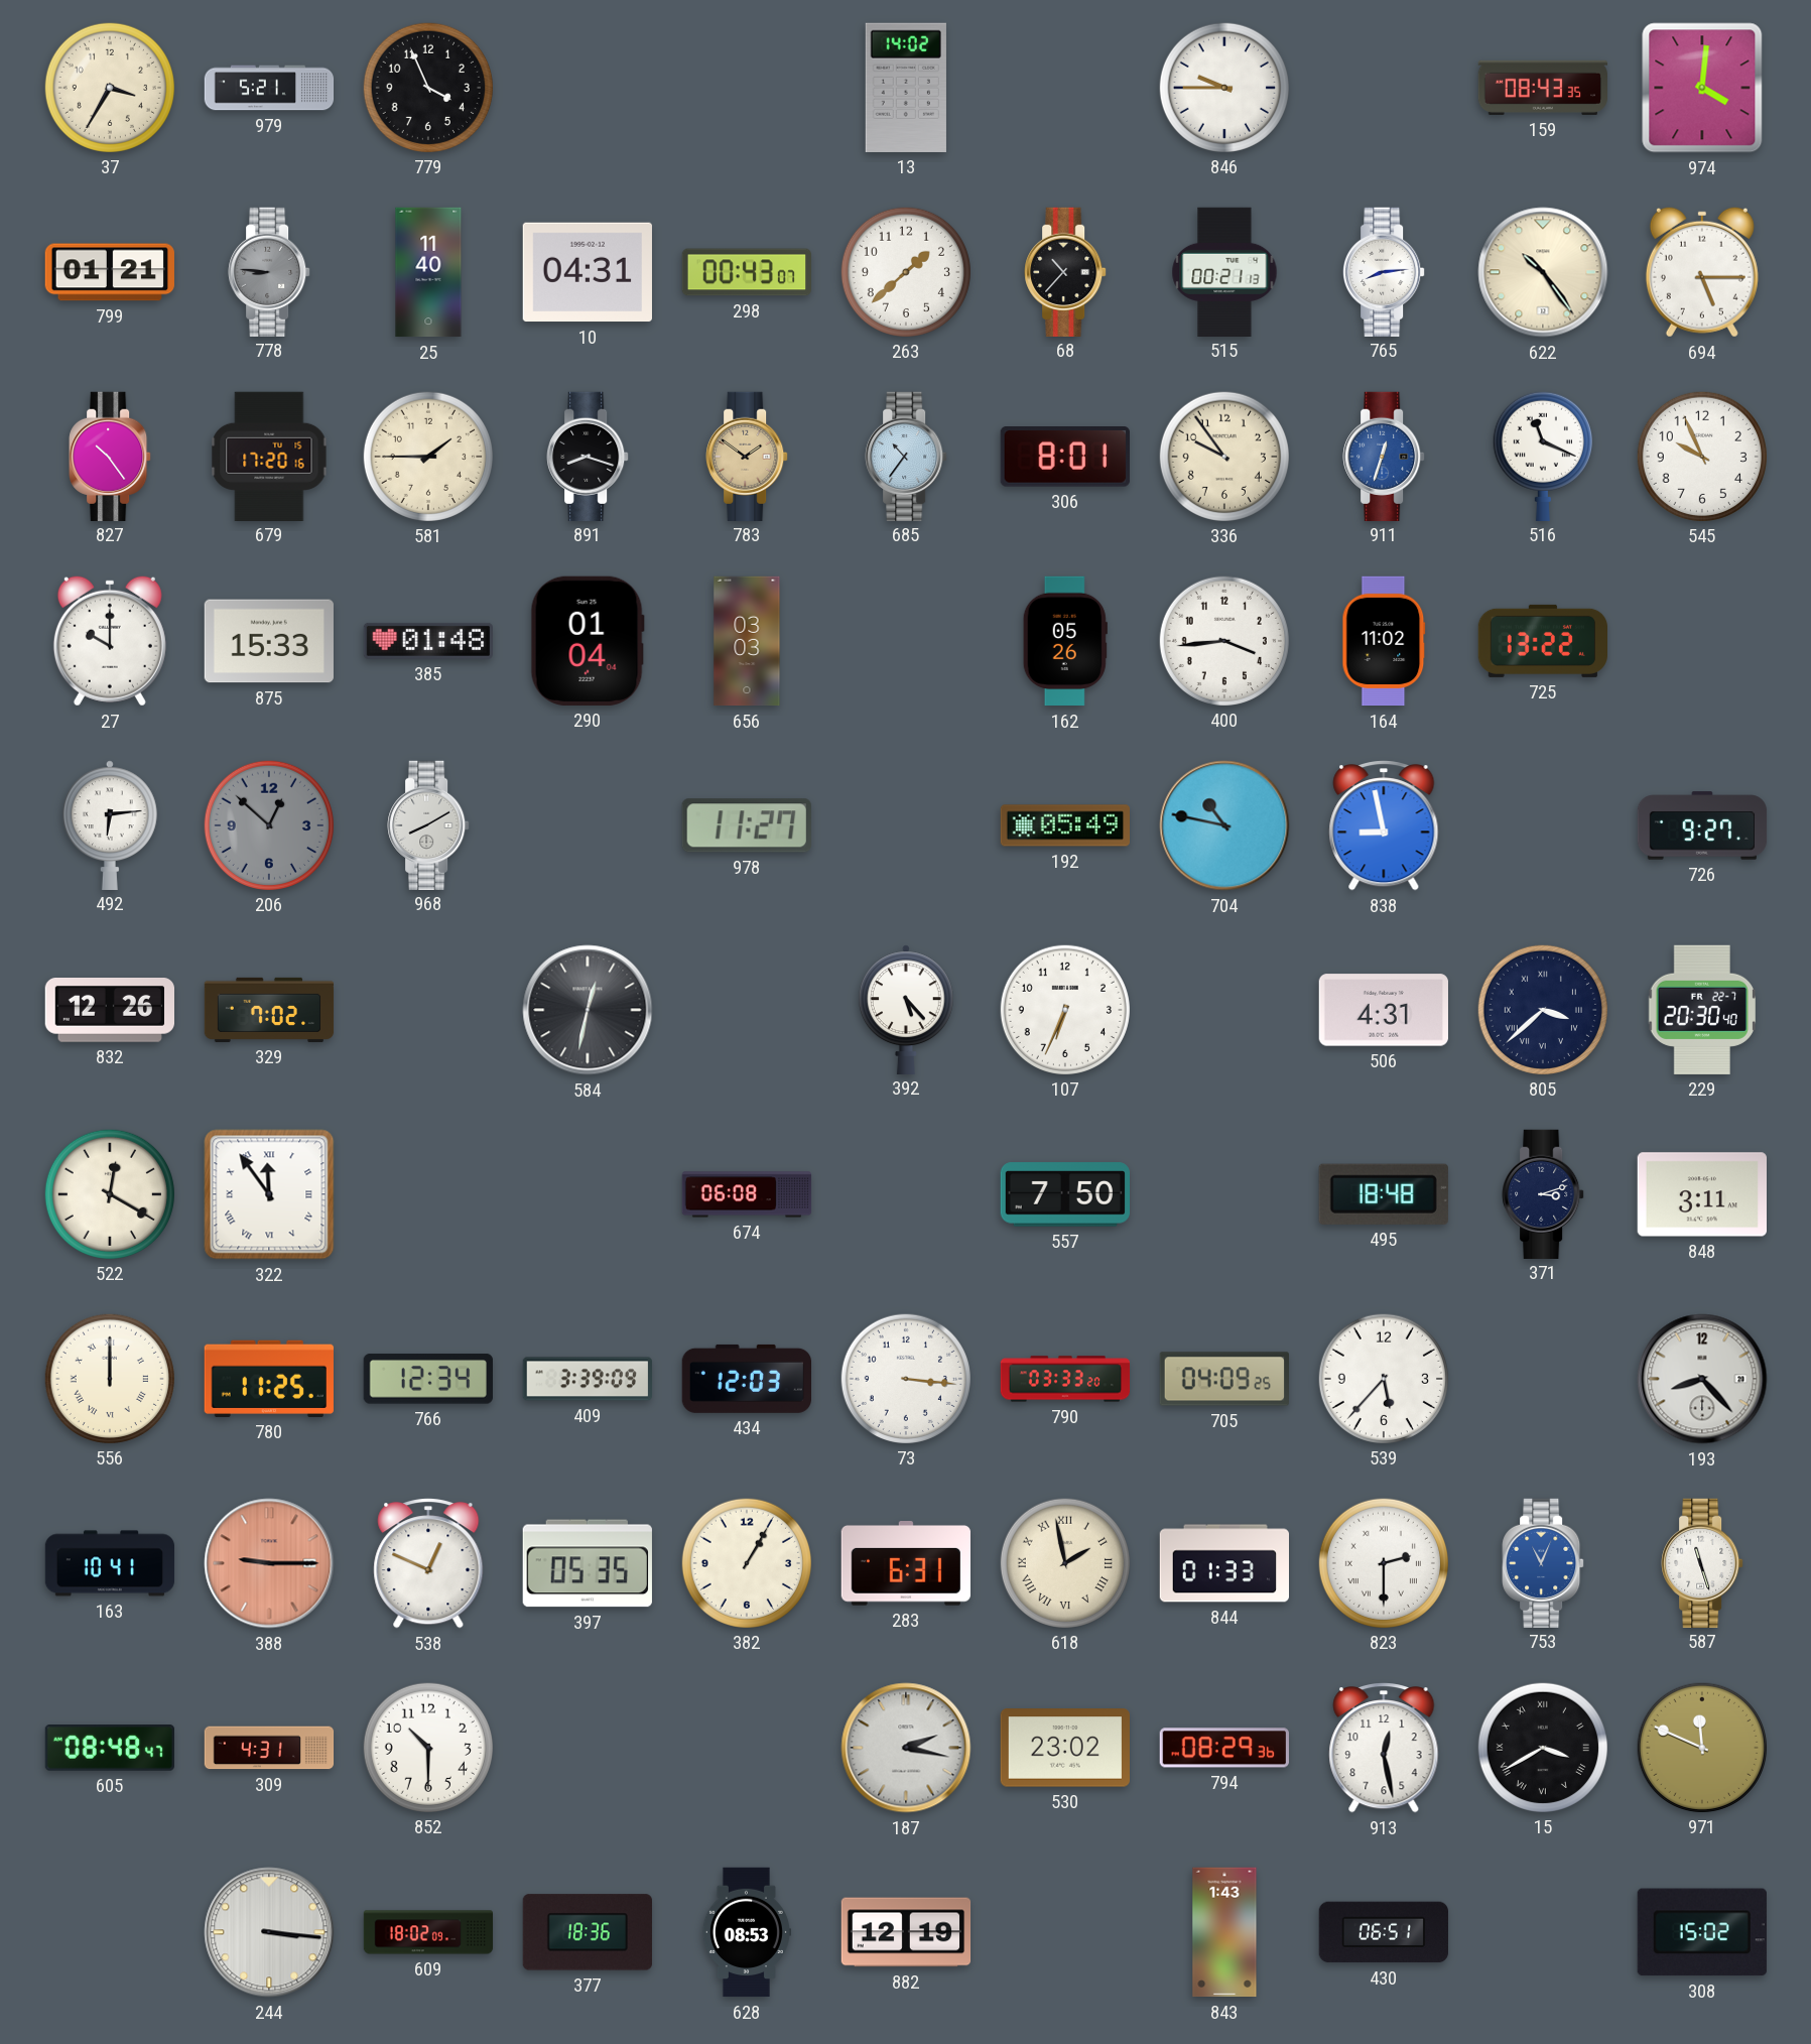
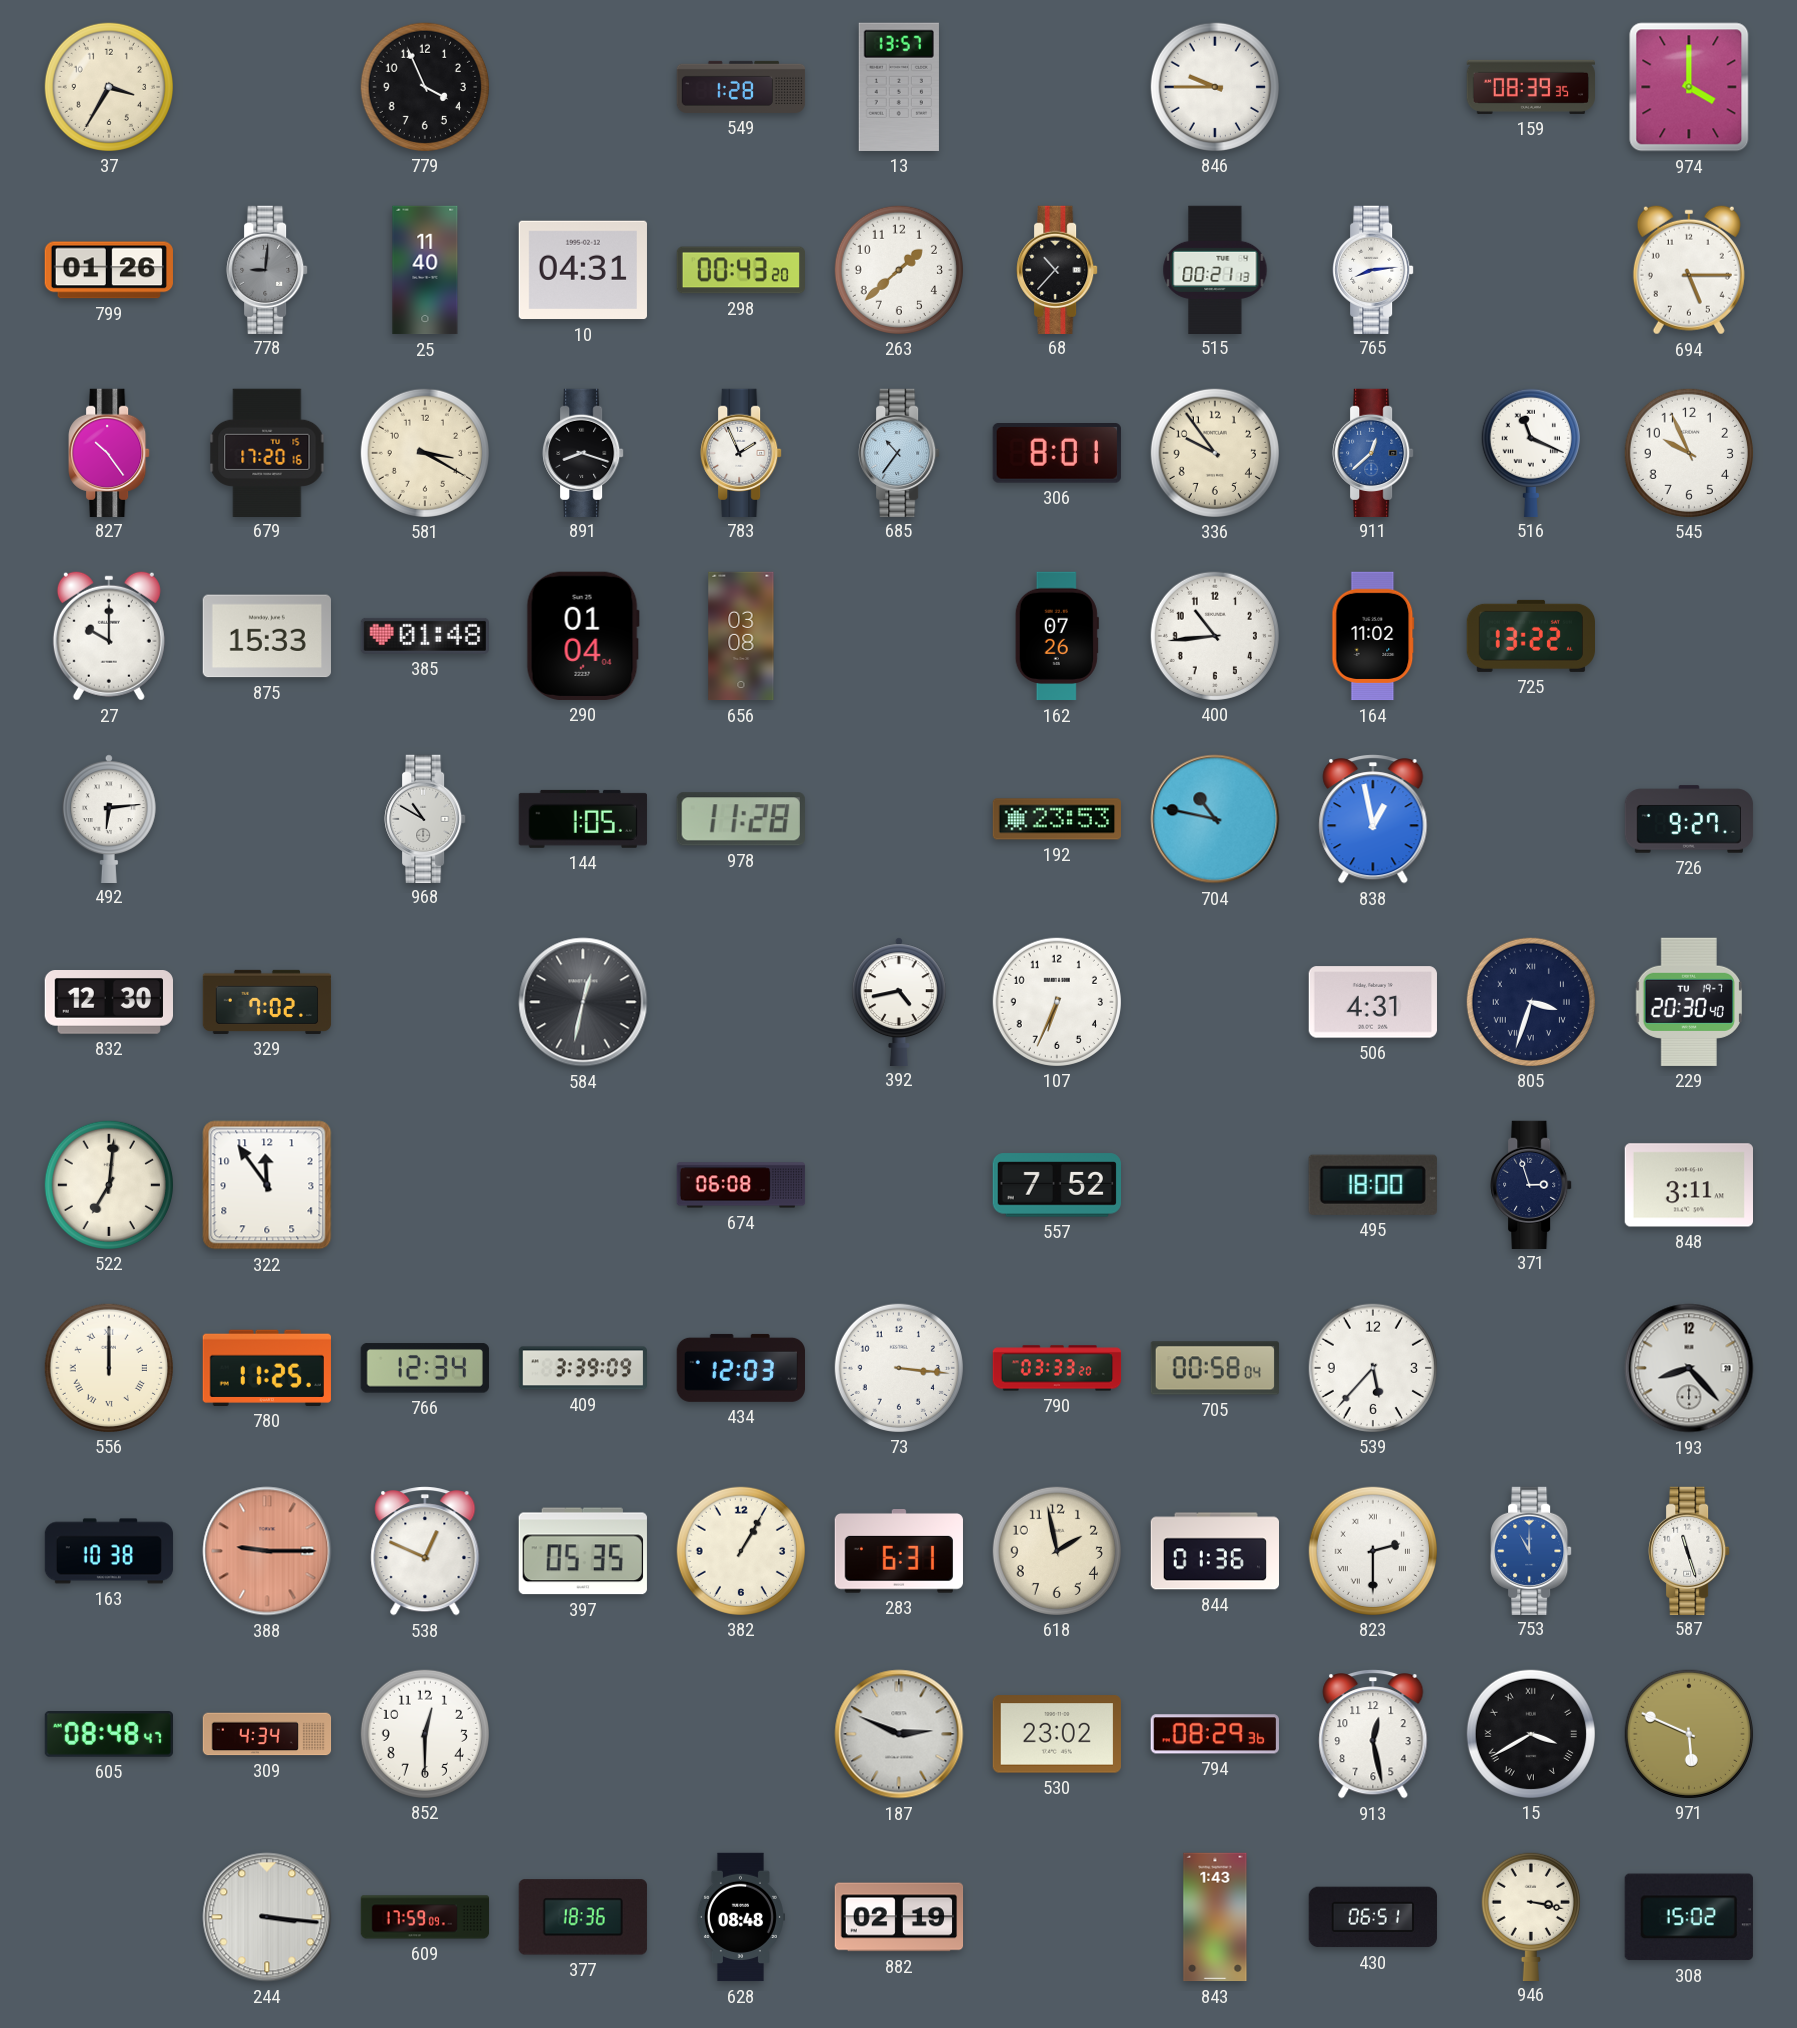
979: 5:21 -> none (269, 88)
549: none -> 1:28 (741, 87)
13: 14:02 -> 13:57 (899, 87)
159: 08:43 -> 08:39 (1531, 87)
974: 4:01 -> 4:00 (1689, 87)
799: 01:21 -> 01:26 (108, 270)
778: 8:46 -> 9:01 (267, 269)
298: 00:43:07 -> 00:43:20 (740, 270)
622: 10:24 -> none (1543, 272)
581: 1:45 -> 3:20 (424, 452)
783: 1:51 -> 1:56 (741, 452)
783 dial: champagne -> white (741, 452)
911: 12:33 -> 12:38 (1373, 452)
656: 03:03 -> 03:08 (741, 636)
162: 05:26 -> 07:26 (1057, 636)
400: 3:44 -> 10:44 (1214, 635)
206: 12:52 -> none (268, 824)
968: 8:10 -> 10:50 (425, 818)
144: none -> 1:05 (583, 819)
978: 11:27 -> 11:28 (741, 819)
192: 05:49 -> 23:53 (1056, 819)
838: 8:58 -> 12:58 (1373, 820)
832: 12:26 -> 12:30 (108, 1003)
392: 5:23 -> 4:43 (899, 1001)
805: 3:38 -> 3:33 (1530, 1001)
229 date: FR 22-7 -> TU 19-7 (1688, 1002)
522: 12:20 -> 7:01 (108, 1184)
322 numerals: Roman -> Arabic (267, 1185)
557: 7:50 -> 7:52 (1056, 1185)
495: 18:48 -> 18:00 (1373, 1185)
371: 3:12 -> 2:57 (1531, 1184)
705: 04:09 -> 00:58 (1214, 1368)
163: 10:41 -> 10:38 (109, 1551)
618 numerals: Roman -> Arabic (1056, 1550)
844: 01:33 -> 01:36 (1214, 1551)
753: 11:04 -> 11:00 (1531, 1550)
309: 4:31 -> 4:34 (267, 1734)
852: 10:30 -> 12:30 (424, 1733)
187: 2:17 -> 2:49 (899, 1734)
971: 11:49 -> 5:49 (1688, 1733)
609: 18:02 -> 17:59 (425, 1917)
628: 08:53 -> 08:48 (740, 1917)
882: 12:19 -> 02:19 (899, 1917)
946: none -> 3:17 (1531, 1916)
